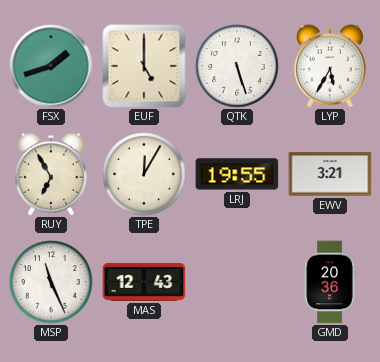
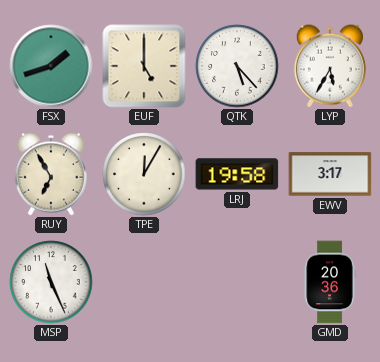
QTK: 5:27 -> 5:23 (237, 66)
LRJ: 19:55 -> 19:58 (237, 174)
EWV: 3:21 -> 3:17 (330, 174)
MAS: 12:43 -> none (144, 282)
